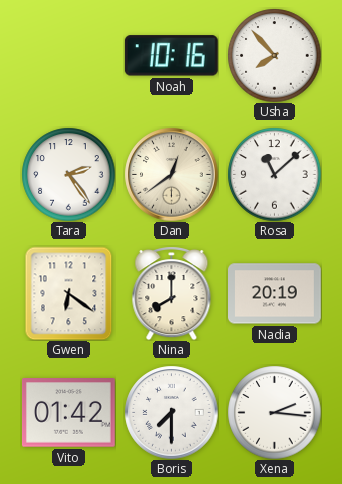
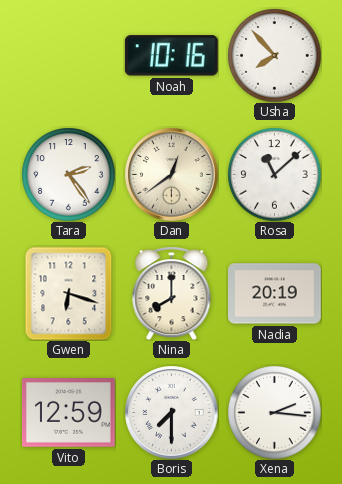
Gwen: 6:21 -> 6:18 (69, 293)
Vito: 01:42 -> 12:59 (68, 413)
